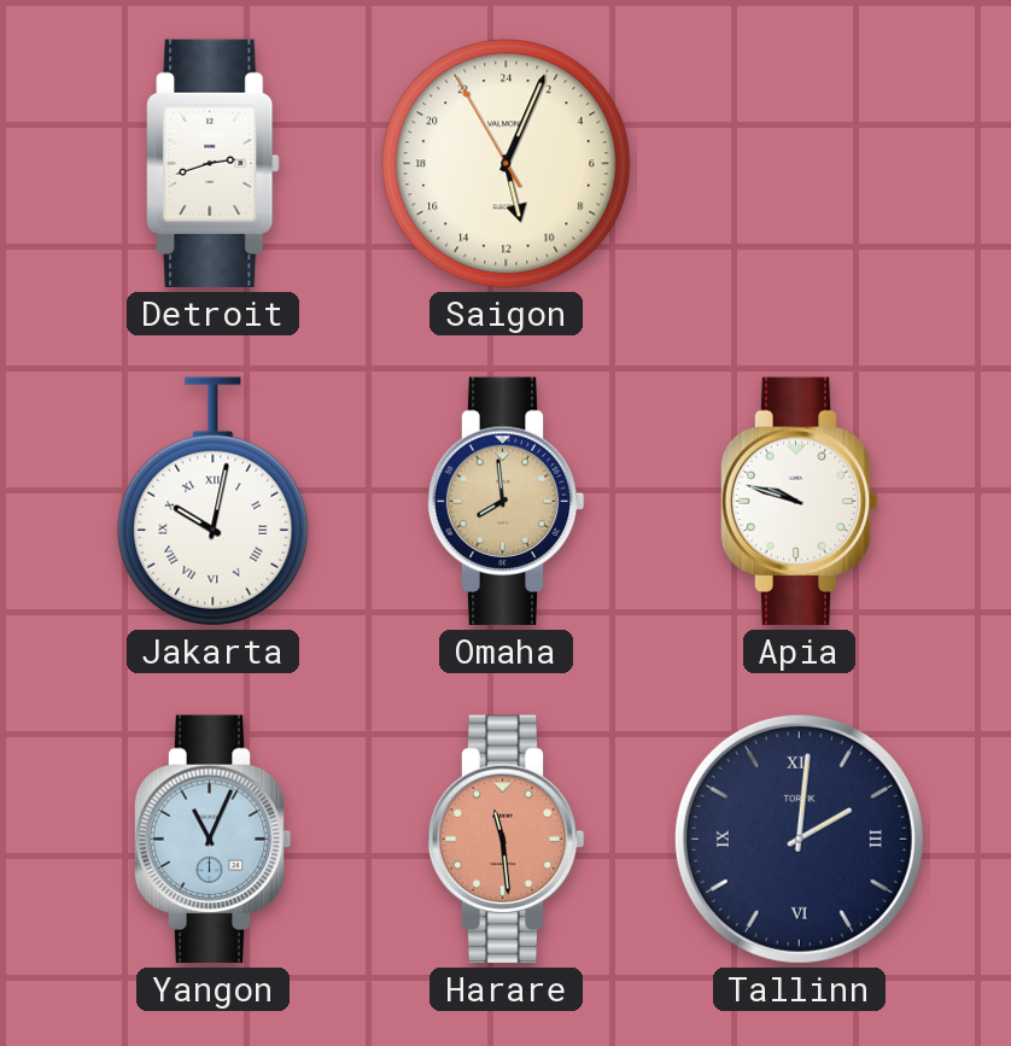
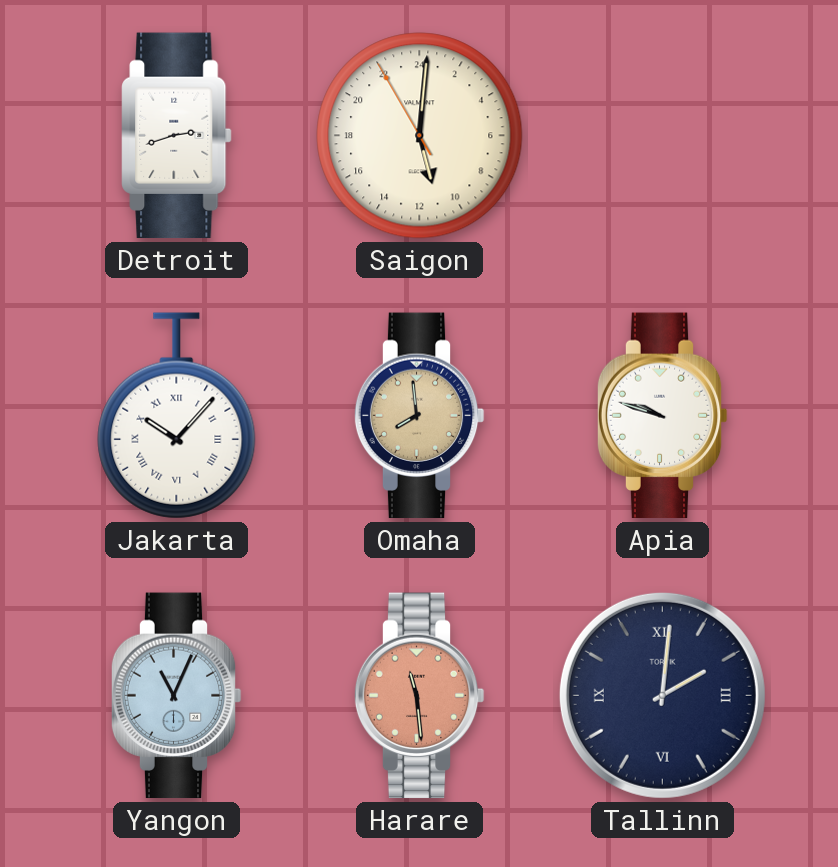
Saigon: 11:03 -> 11:00 (420, 136)
Jakarta: 10:02 -> 10:07 (177, 416)
